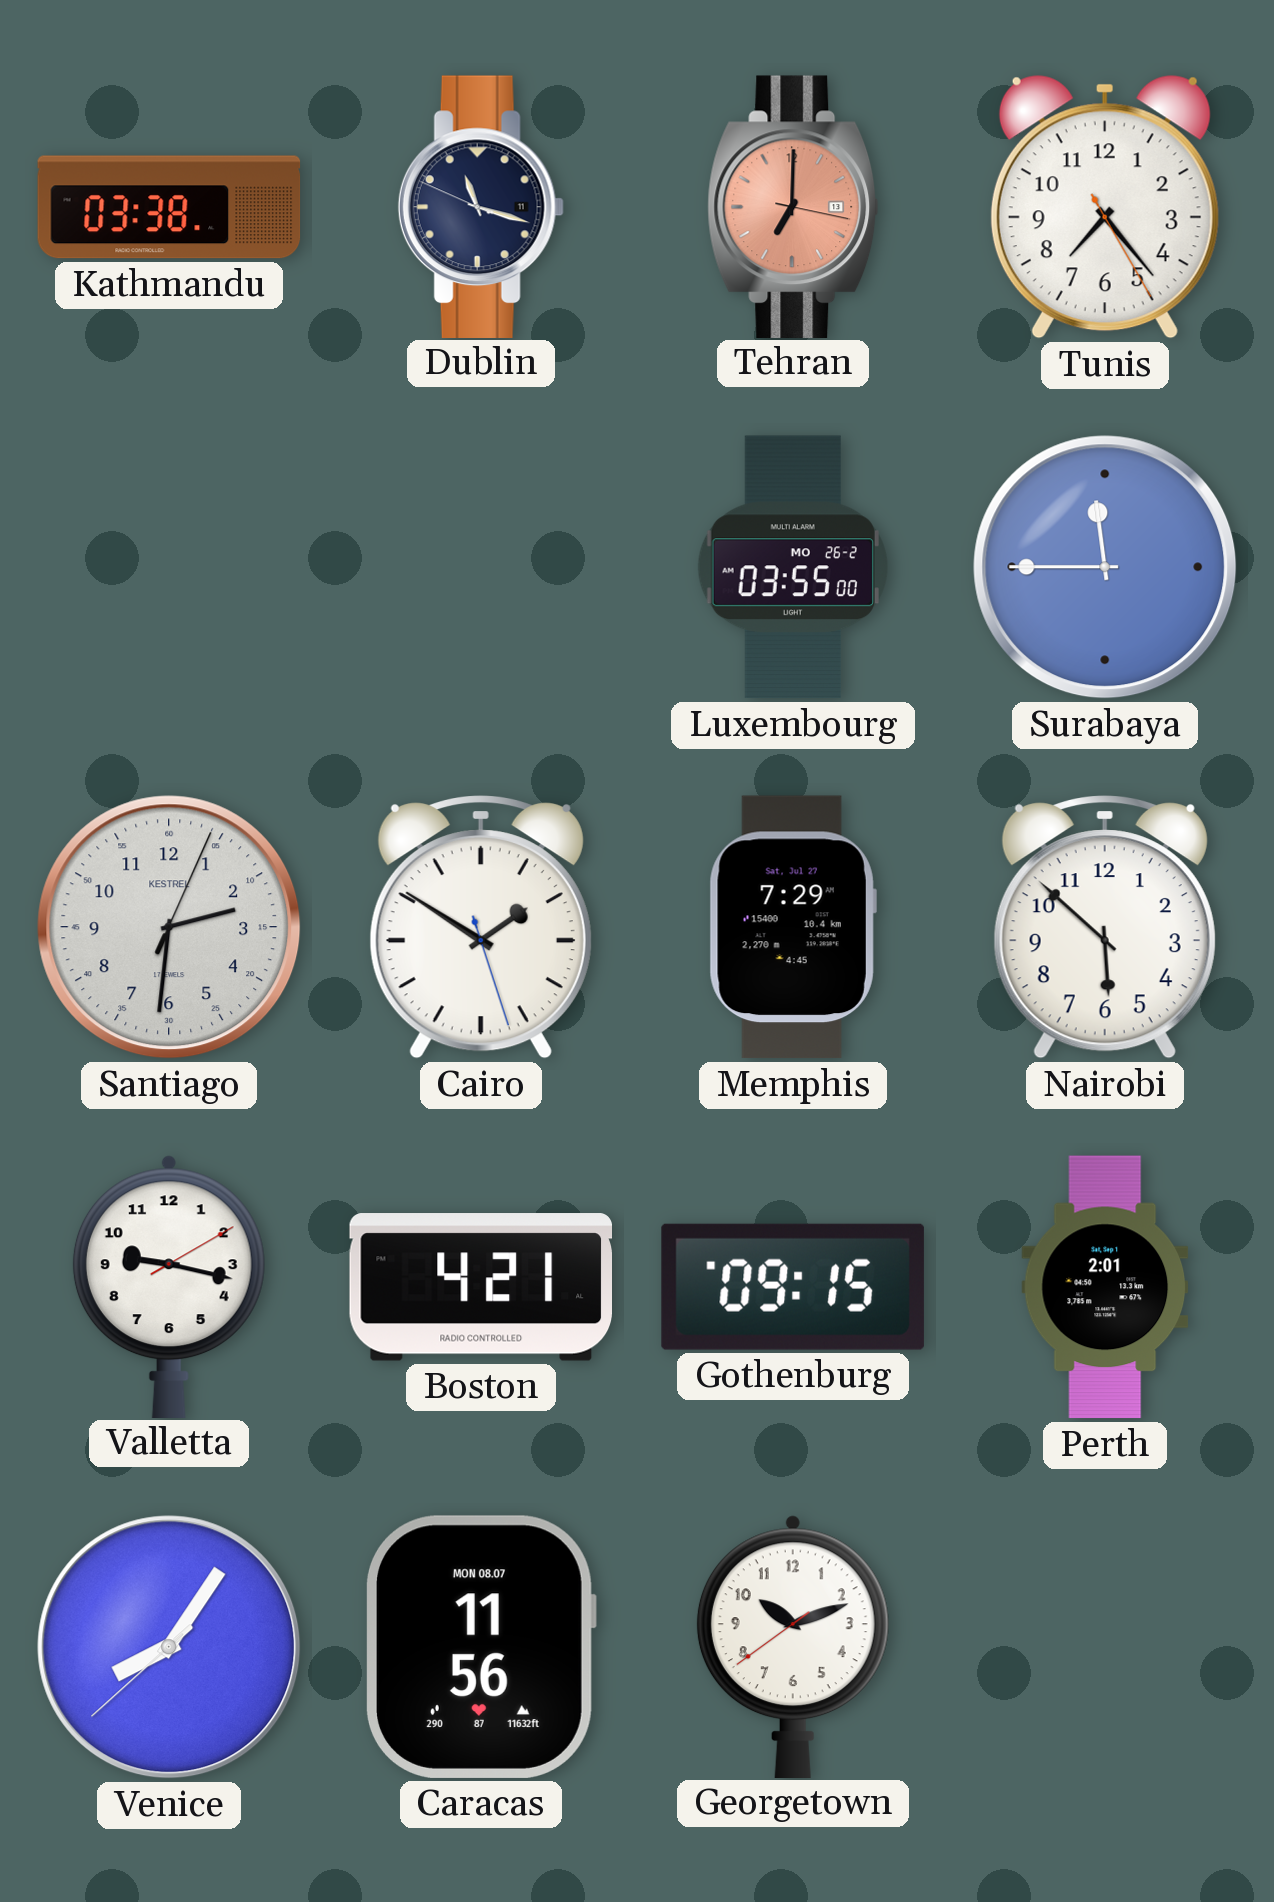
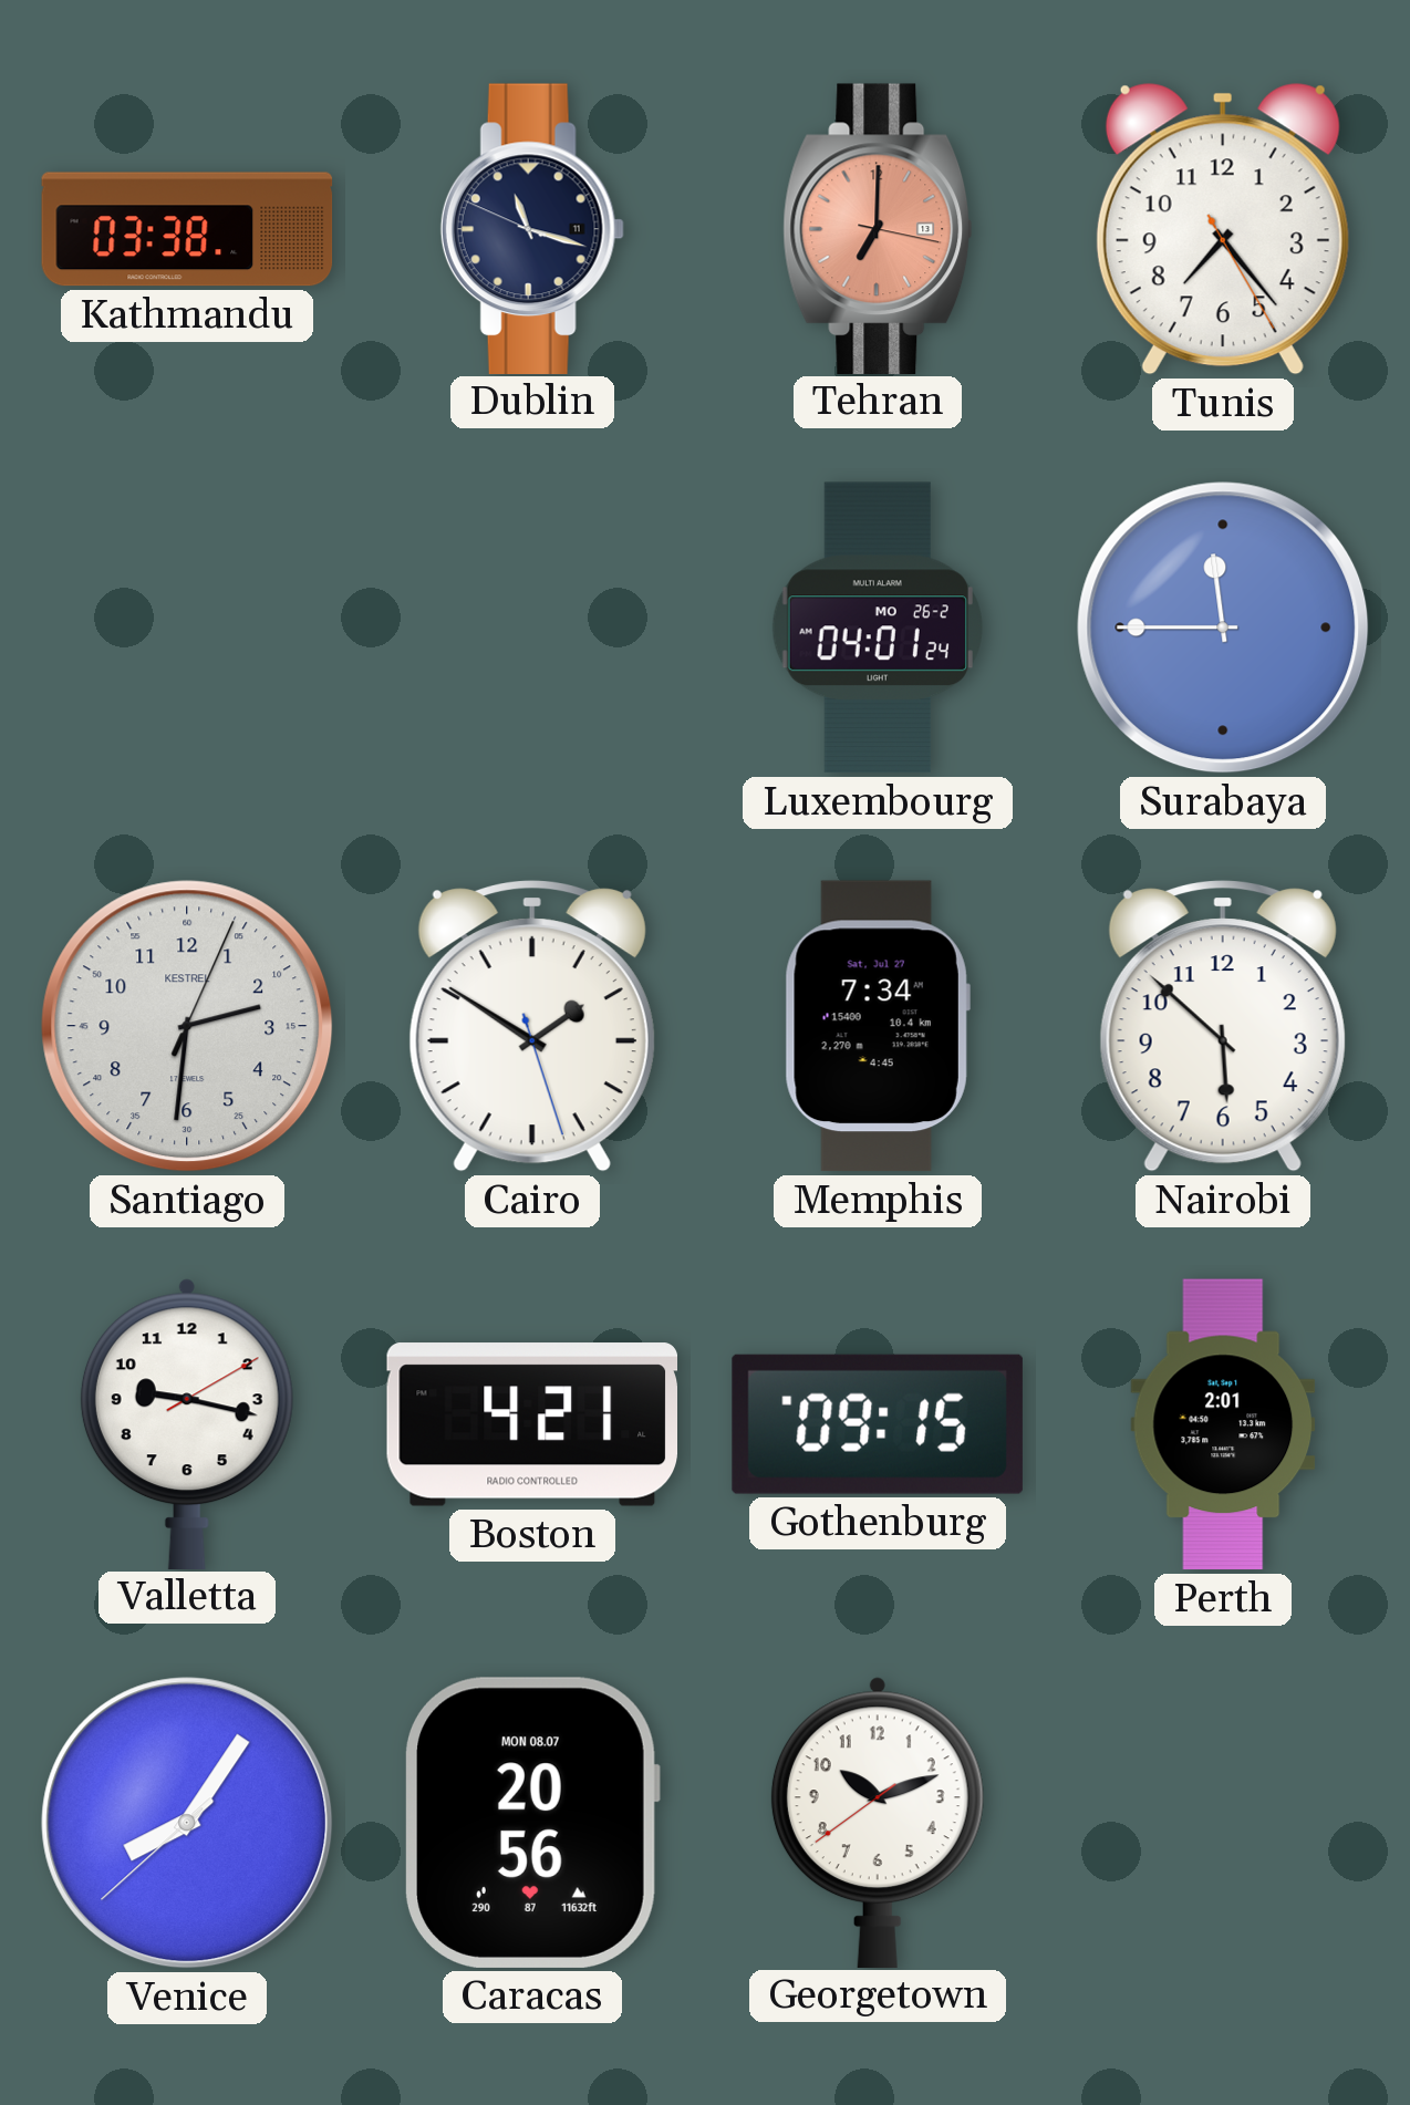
Luxembourg: 03:55 -> 04:01 (878, 628)
Memphis: 7:29 -> 7:34 (878, 1026)
Caracas: 11:56 -> 20:56 (532, 1823)
